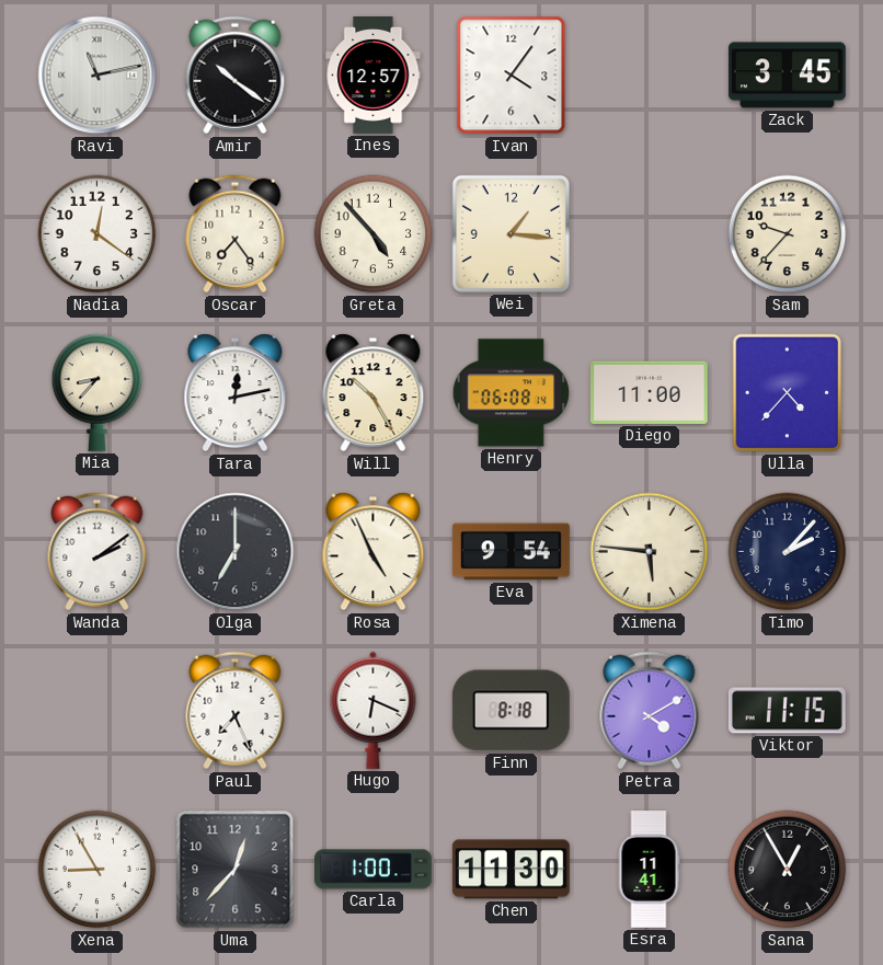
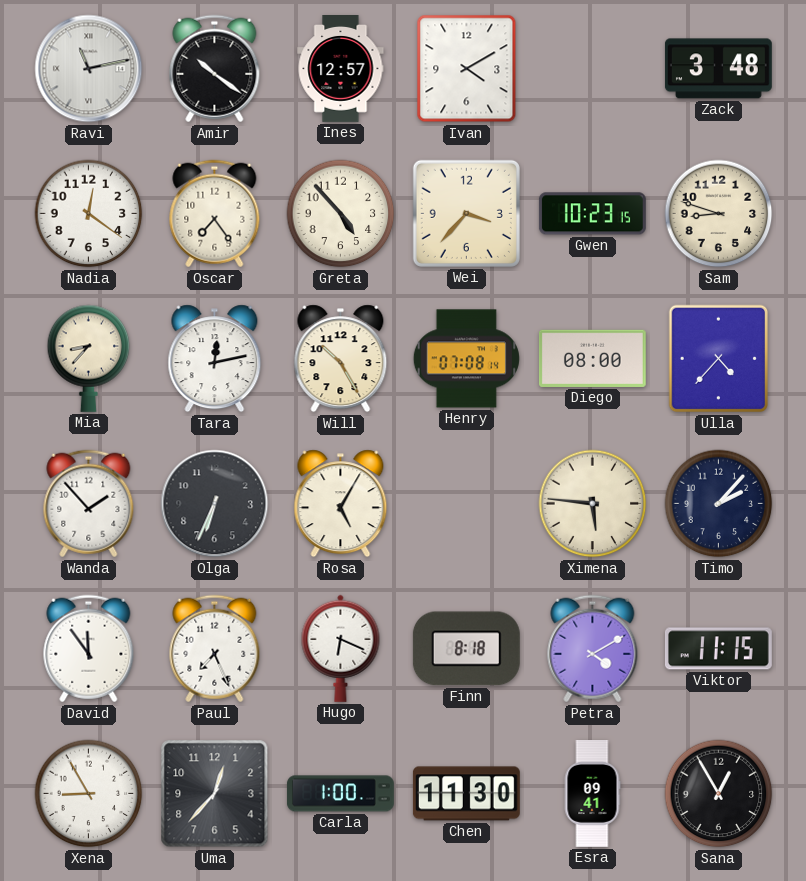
Ivan: 4:06 -> 4:10 (467, 69)
Zack: 3:45 -> 3:48 (718, 69)
Wei: 1:16 -> 3:37 (466, 213)
Gwen: none -> 10:23 (592, 214)
Sam: 9:37 -> 8:48 (719, 214)
Henry: 06:08 -> 07:08 (466, 359)
Diego: 11:00 -> 08:00 (592, 358)
Wanda: 2:09 -> 1:53 (89, 504)
Olga: 7:00 -> 6:34 (215, 504)
Rosa: 4:56 -> 5:05 (341, 504)
Eva: 9:54 -> none (511, 552)
David: none -> 11:54 (89, 649)
Esra: 11:41 -> 09:41 (592, 794)
